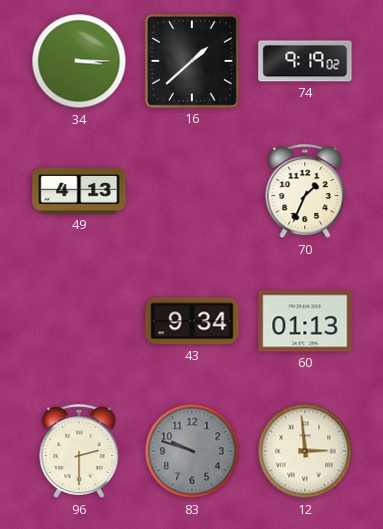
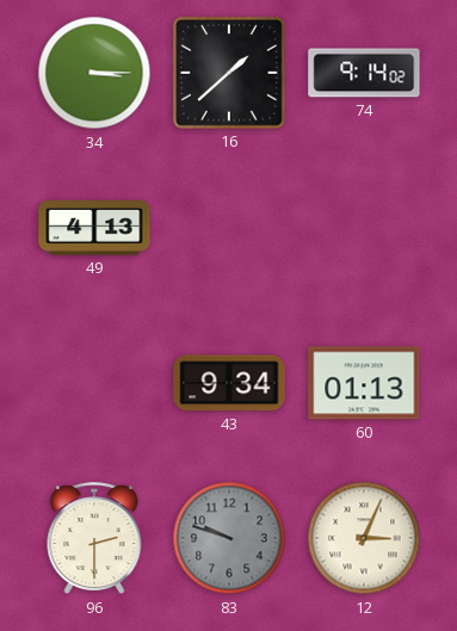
74: 9:19 -> 9:14 (364, 73)
70: 1:34 -> none (305, 192)
12: 2:59 -> 3:04 (364, 538)
